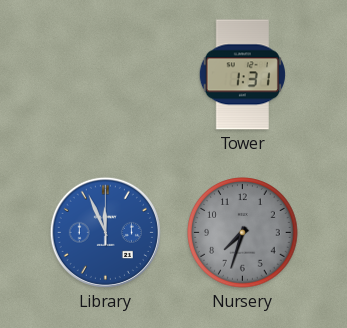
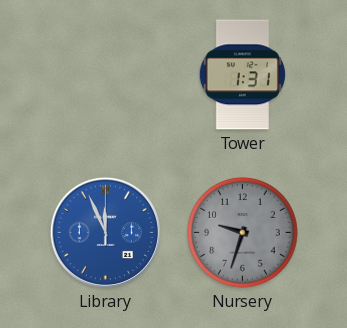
Nursery: 7:33 -> 9:33 (243, 233)
